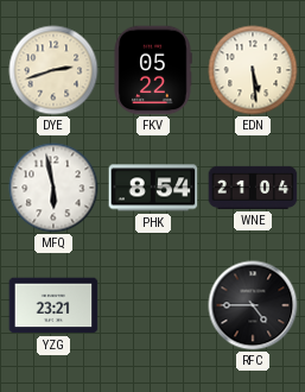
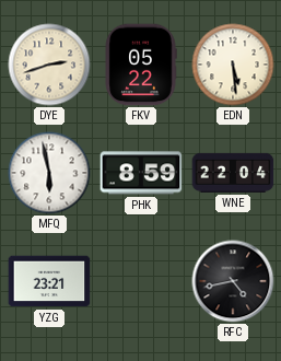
PHK: 8:54 -> 8:59 (141, 173)
WNE: 21:04 -> 22:04 (233, 173)
RFC: 4:45 -> 4:43 (233, 281)
